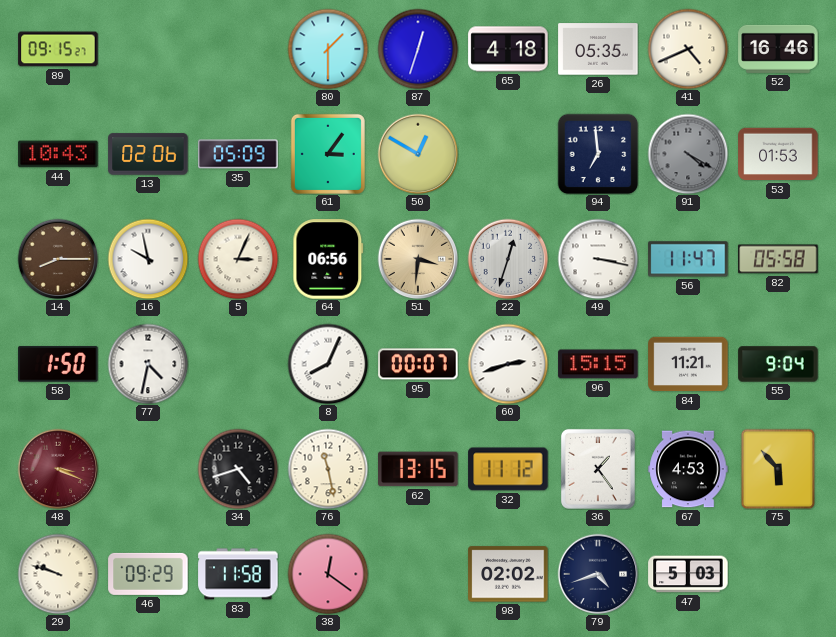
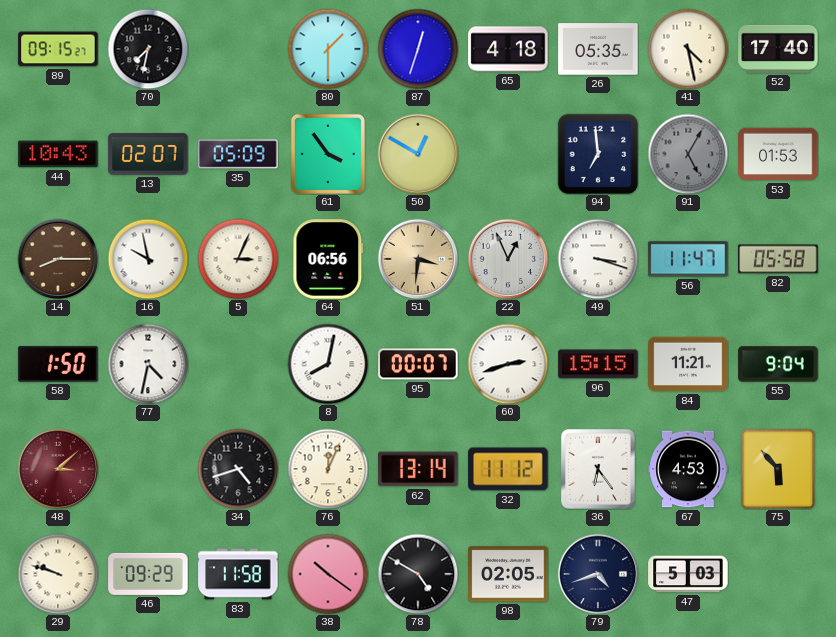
70: none -> 7:32 (148, 49)
41: 4:41 -> 4:28 (688, 49)
52: 16:46 -> 17:40 (778, 49)
13: 02:06 -> 02:07 (148, 154)
61: 3:06 -> 3:54 (328, 154)
91: 4:20 -> 5:05 (688, 154)
22: 12:33 -> 12:56 (508, 259)
49: 3:17 -> 3:18 (598, 259)
8: 8:04 -> 8:02 (328, 364)
48: 3:19 -> 3:08 (58, 469)
76: 11:28 -> 12:04 (328, 469)
62: 13:15 -> 13:14 (418, 469)
36: 1:24 -> 6:24 (598, 469)
38: 12:21 -> 10:21 (328, 574)
78: none -> 4:50 (418, 574)
98: 02:02 -> 02:05 (508, 574)
